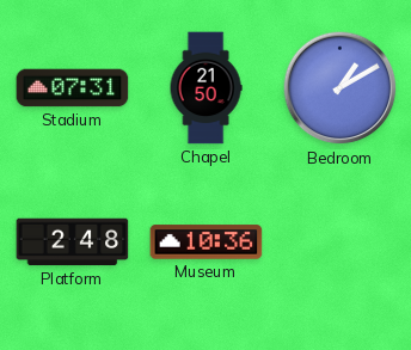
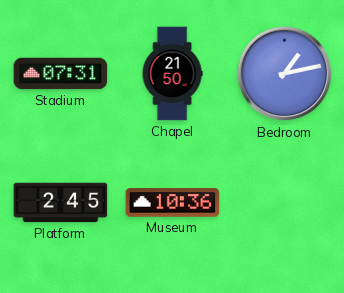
Bedroom: 1:10 -> 1:13 (285, 74)
Platform: 2:48 -> 2:45 (61, 203)
